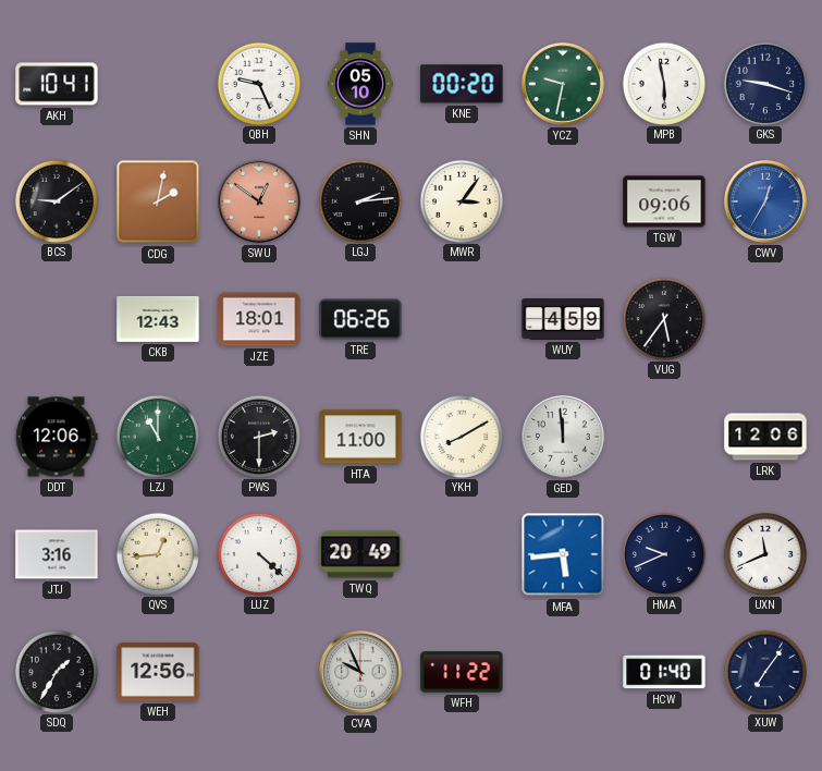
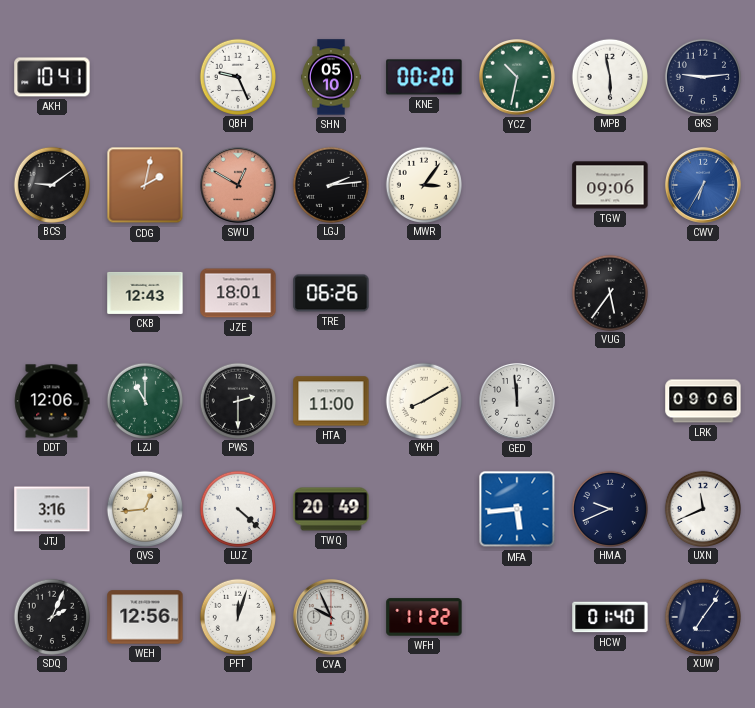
YCZ: 9:32 -> 10:32 (518, 78)
GKS: 9:18 -> 9:14 (702, 76)
SWU: 12:51 -> 12:50 (239, 186)
CWV: 12:35 -> 6:35 (704, 186)
WUY: 4:59 -> none (563, 320)
LRK: 12:06 -> 09:06 (703, 401)
SDQ: 1:35 -> 2:04 (51, 616)
PFT: none -> 12:03 (237, 616)
